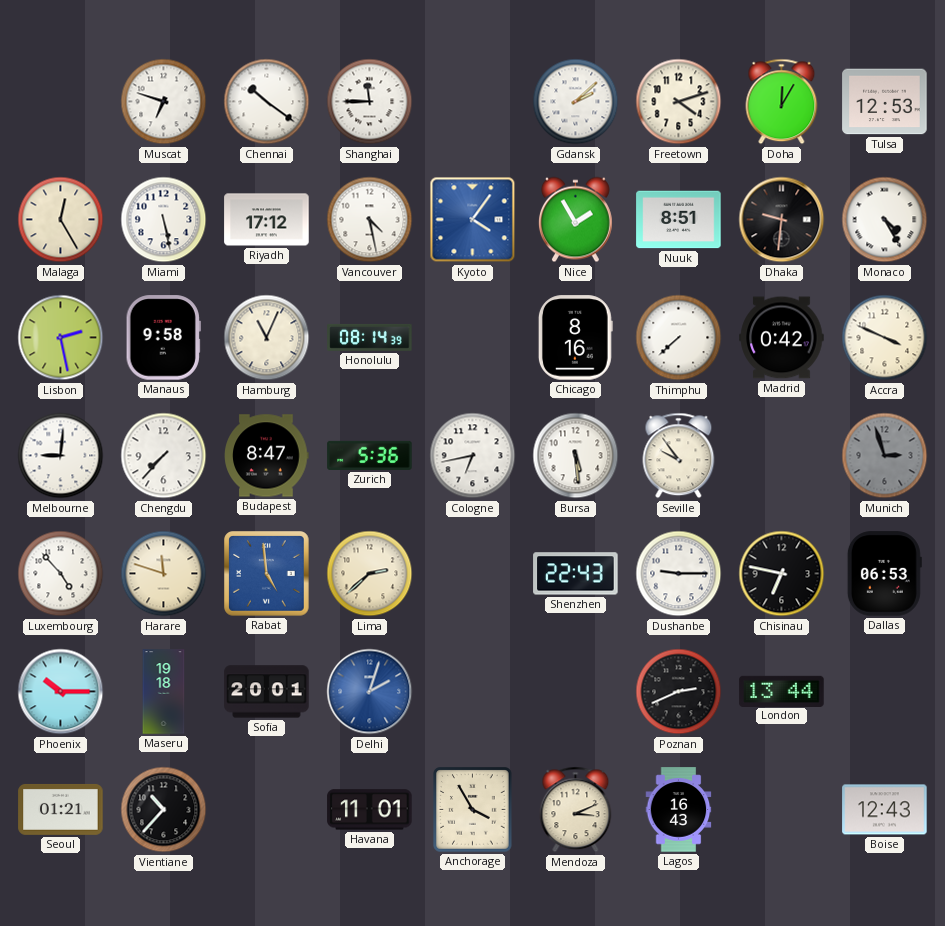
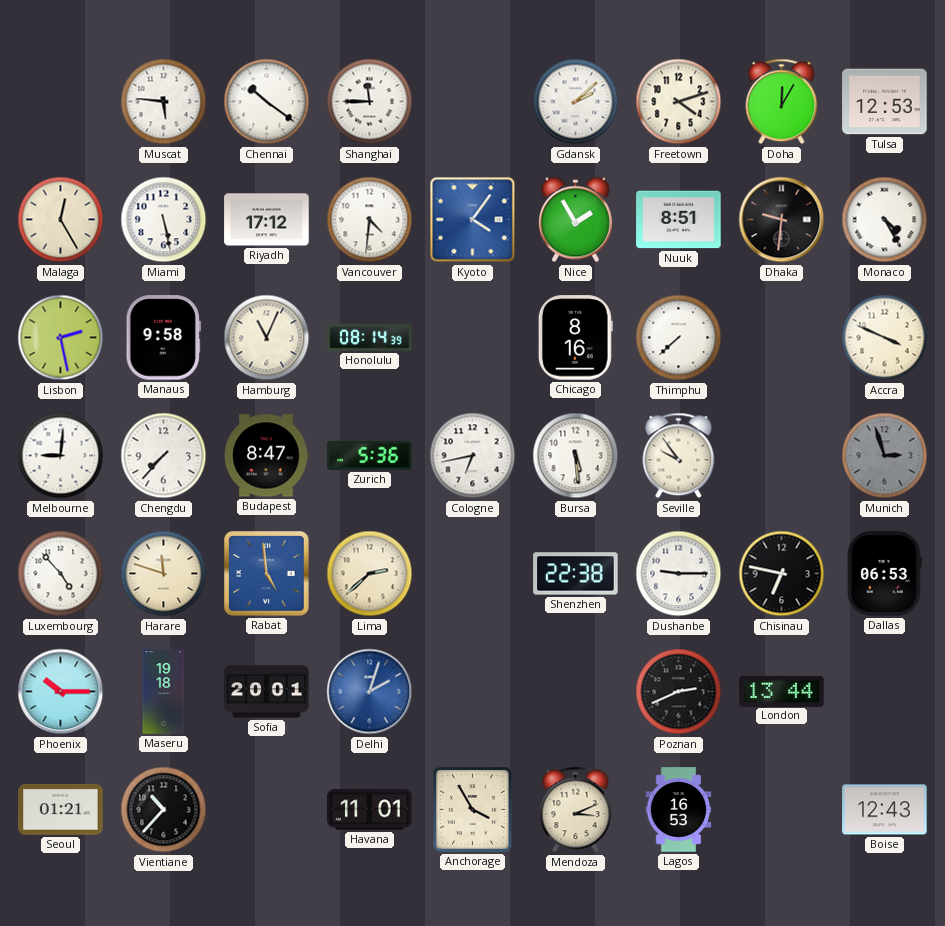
Muscat: 6:48 -> 5:46 (164, 102)
Vancouver: 4:28 -> 4:31 (370, 220)
Madrid: 0:42 -> none (782, 338)
Shenzhen: 22:43 -> 22:38 (576, 574)
Lagos: 16:43 -> 16:53 (679, 810)
